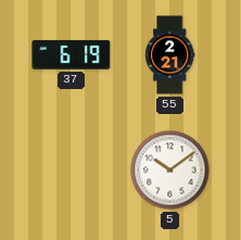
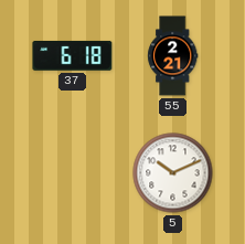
37: 6:19 -> 6:18 (73, 56)
5: 10:09 -> 10:11 (173, 173)
